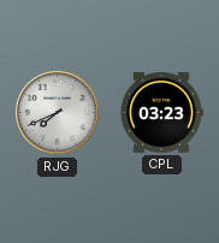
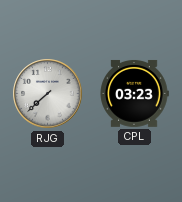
RJG: 7:41 -> 7:38 (48, 94)
